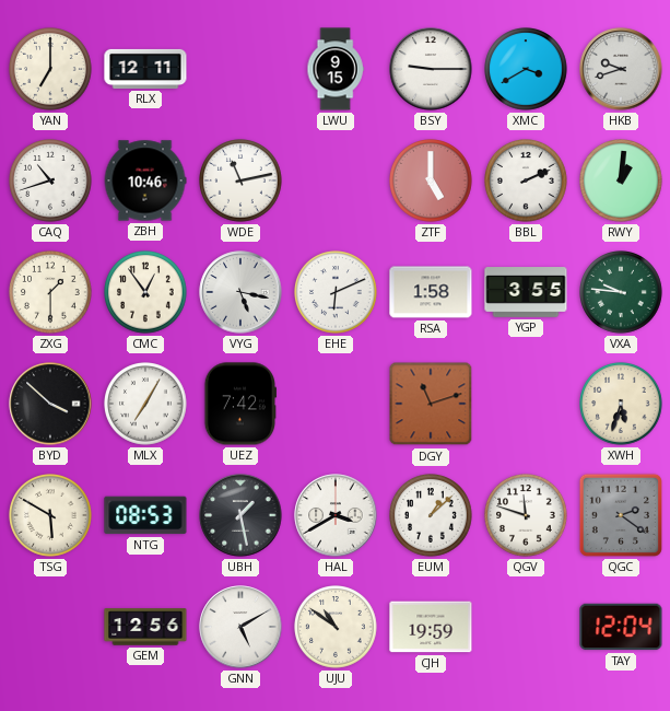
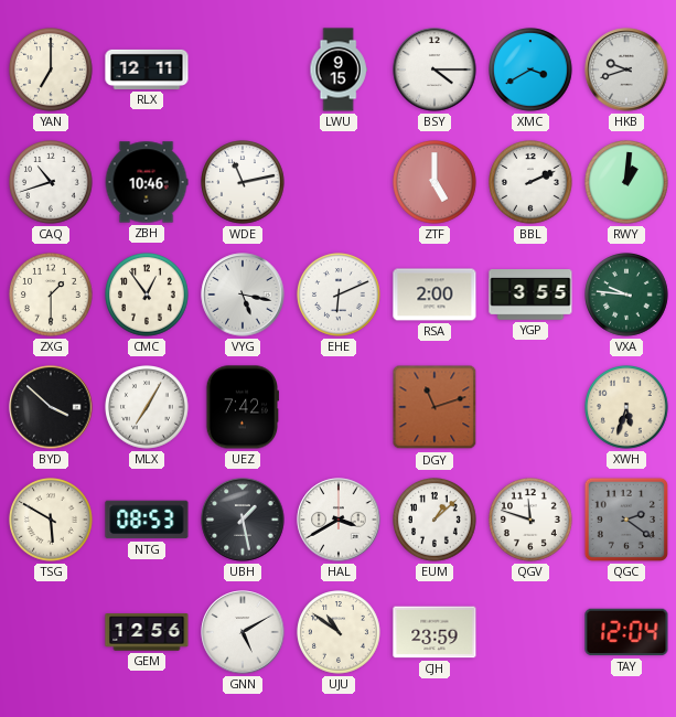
BSY: 9:15 -> 4:15 (434, 69)
RSA: 1:58 -> 2:00 (434, 295)
CJH: 19:59 -> 23:59 (434, 632)
